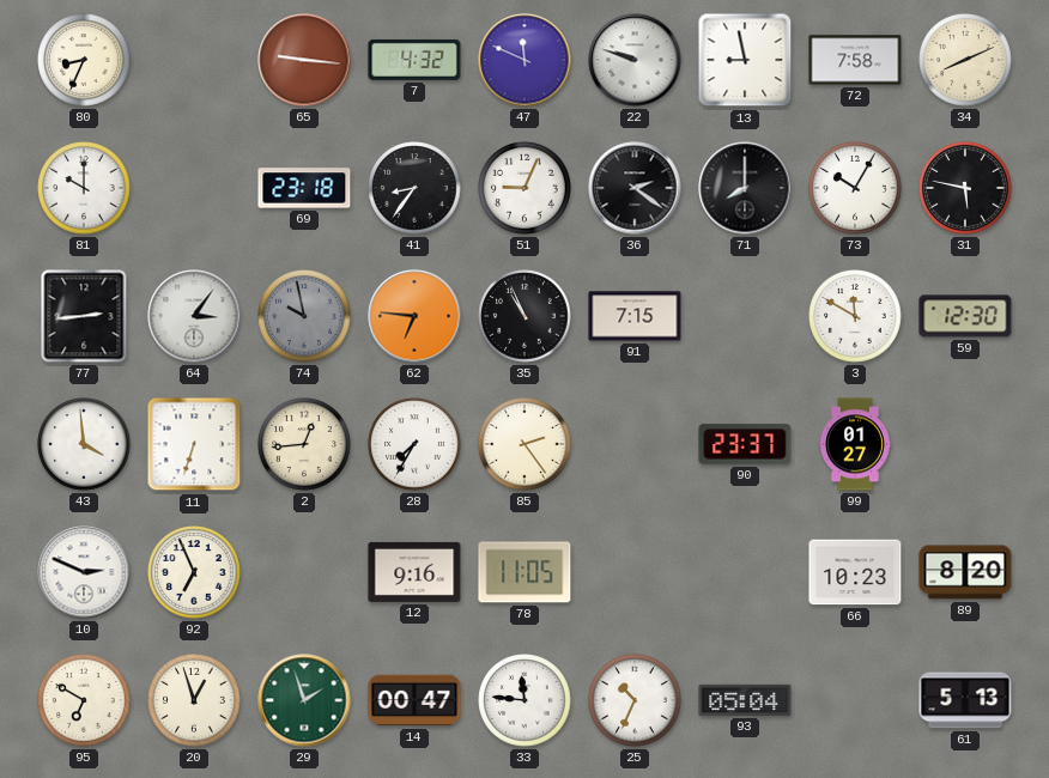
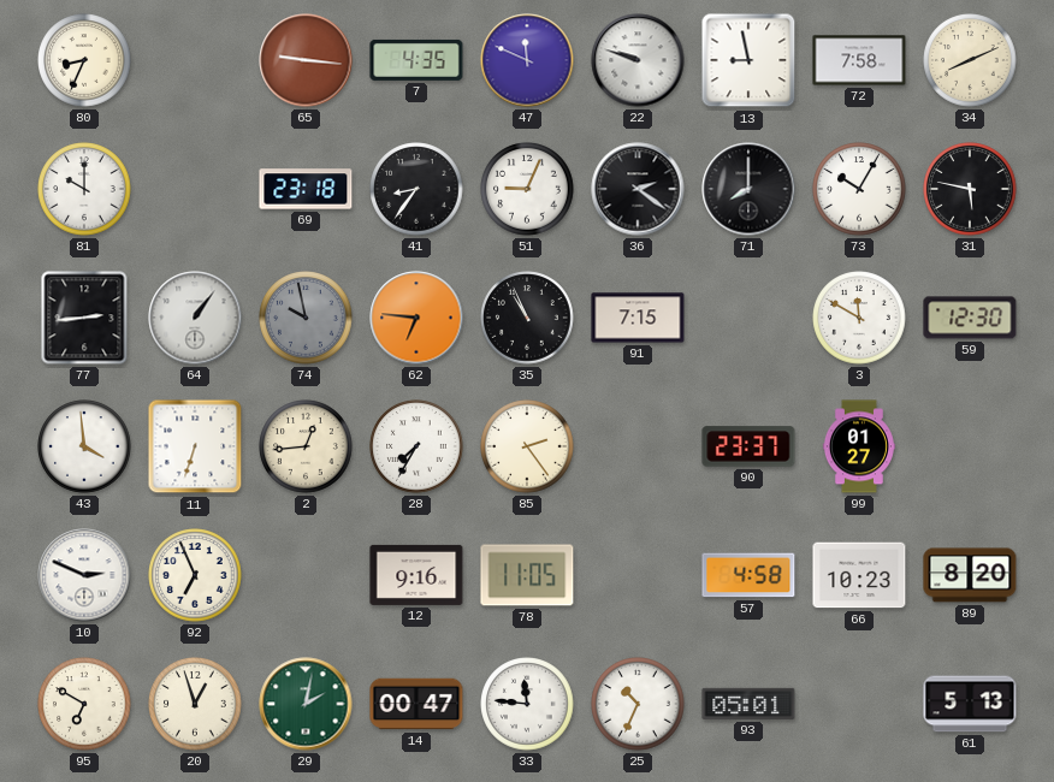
7: 4:32 -> 4:35 (416, 60)
64: 3:06 -> 1:06 (195, 318)
57: none -> 4:58 (748, 575)
29: 1:57 -> 2:02 (306, 704)
93: 05:04 -> 05:01 (748, 704)
